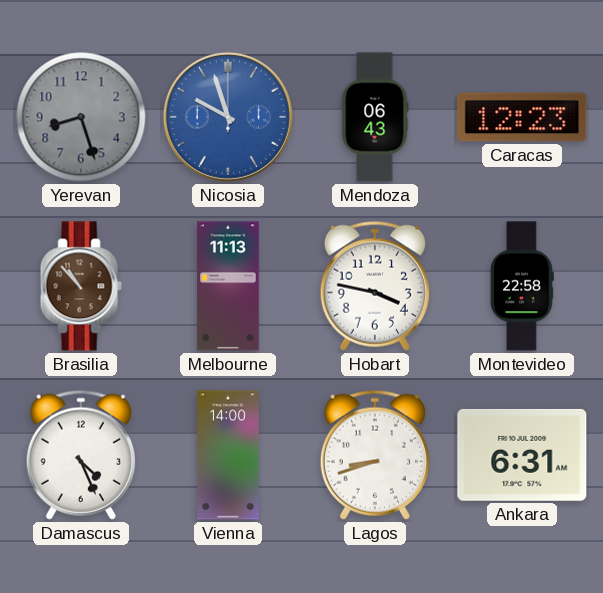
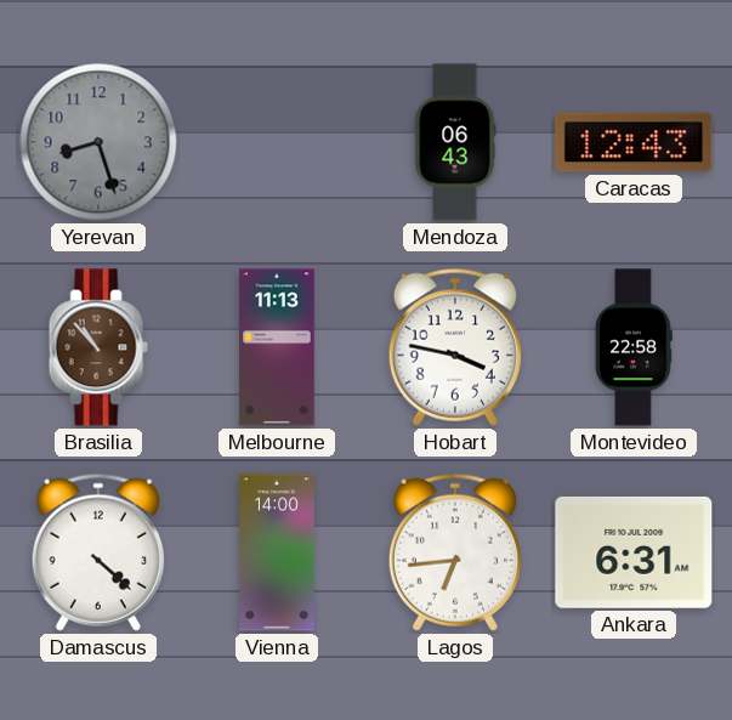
Nicosia: 9:57 -> none (228, 117)
Caracas: 12:23 -> 12:43 (634, 142)
Damascus: 4:26 -> 4:22 (98, 552)
Lagos: 8:42 -> 6:44 (455, 552)
